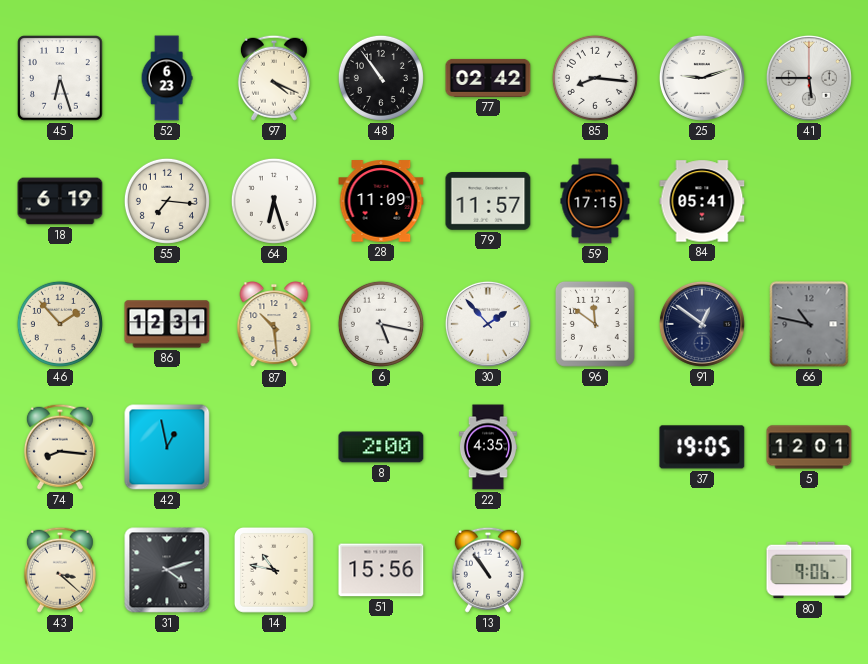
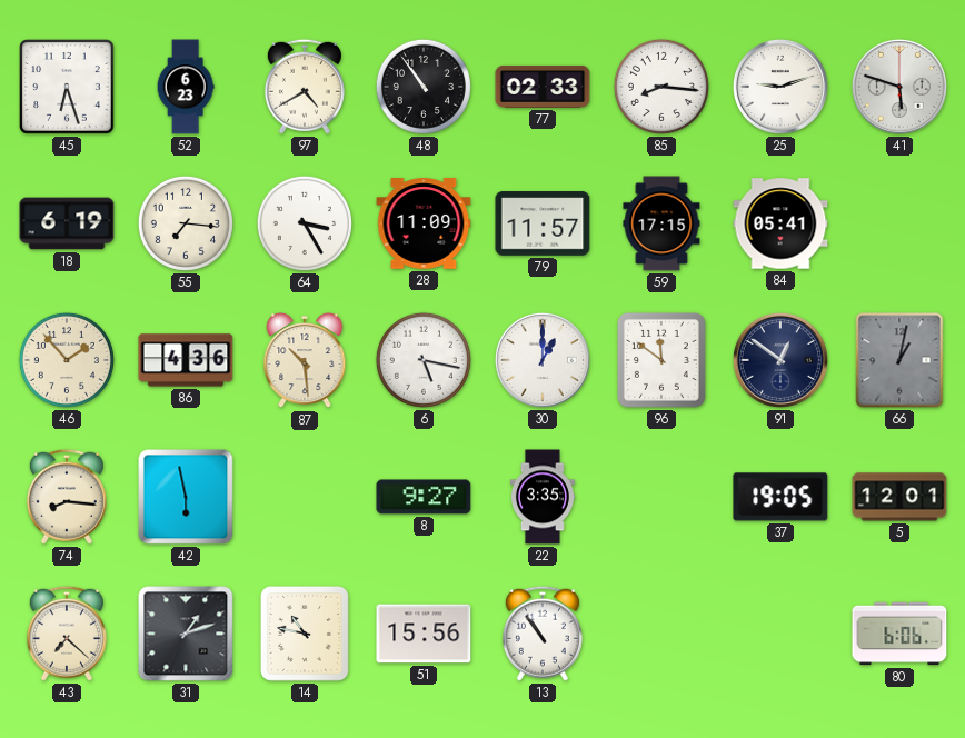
97: 4:19 -> 4:40 (305, 87)
77: 02:42 -> 02:33 (543, 87)
41: 5:45 -> 5:48 (899, 87)
64: 6:27 -> 3:25 (305, 223)
86: 12:31 -> 4:36 (186, 360)
30: 1:53 -> 1:00 (543, 360)
66: 10:47 -> 1:02 (899, 360)
42: 12:58 -> 5:58 (186, 497)
8: 2:00 -> 9:27 (424, 497)
22: 4:35 -> 3:35 (543, 497)
43: 3:22 -> 7:22 (67, 634)
31: 4:12 -> 1:12 (186, 634)
80: 9:06 -> 6:06 (899, 634)
